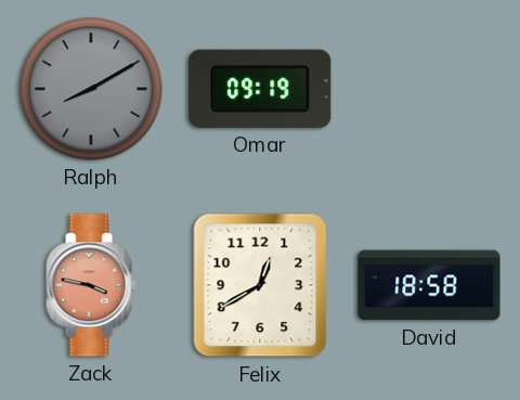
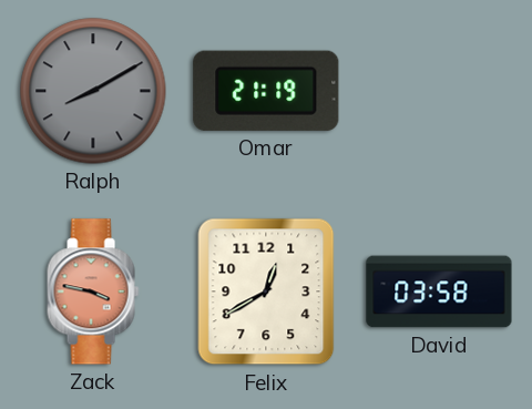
Omar: 09:19 -> 21:19 (266, 91)
David: 18:58 -> 03:58 (439, 292)
